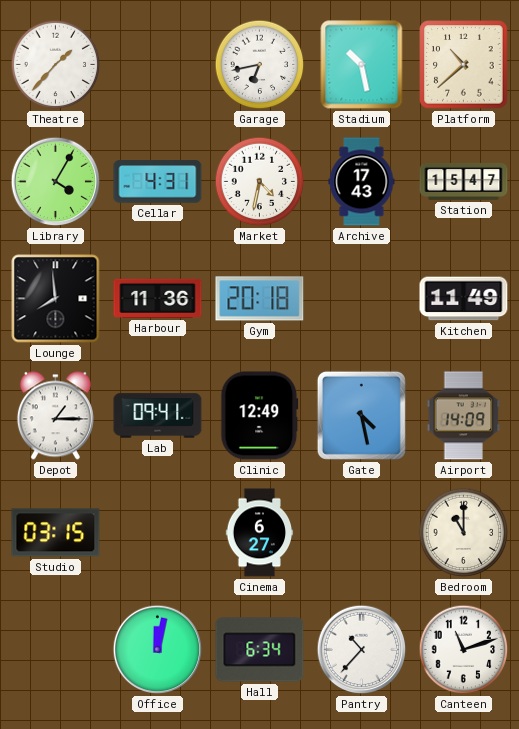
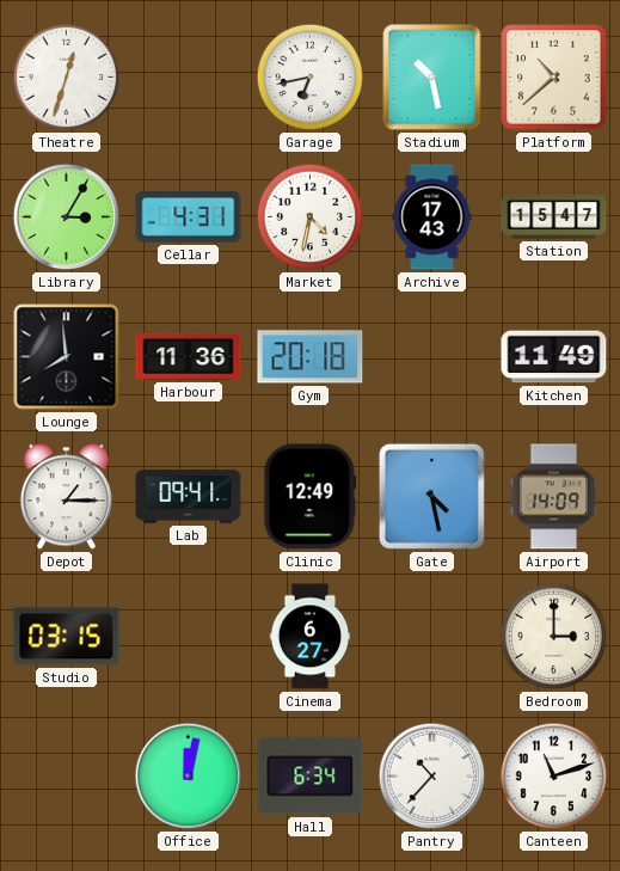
Theatre: 1:37 -> 12:33 (67, 78)
Library: 4:05 -> 3:05 (67, 217)
Bedroom: 11:00 -> 3:00 (554, 637)
